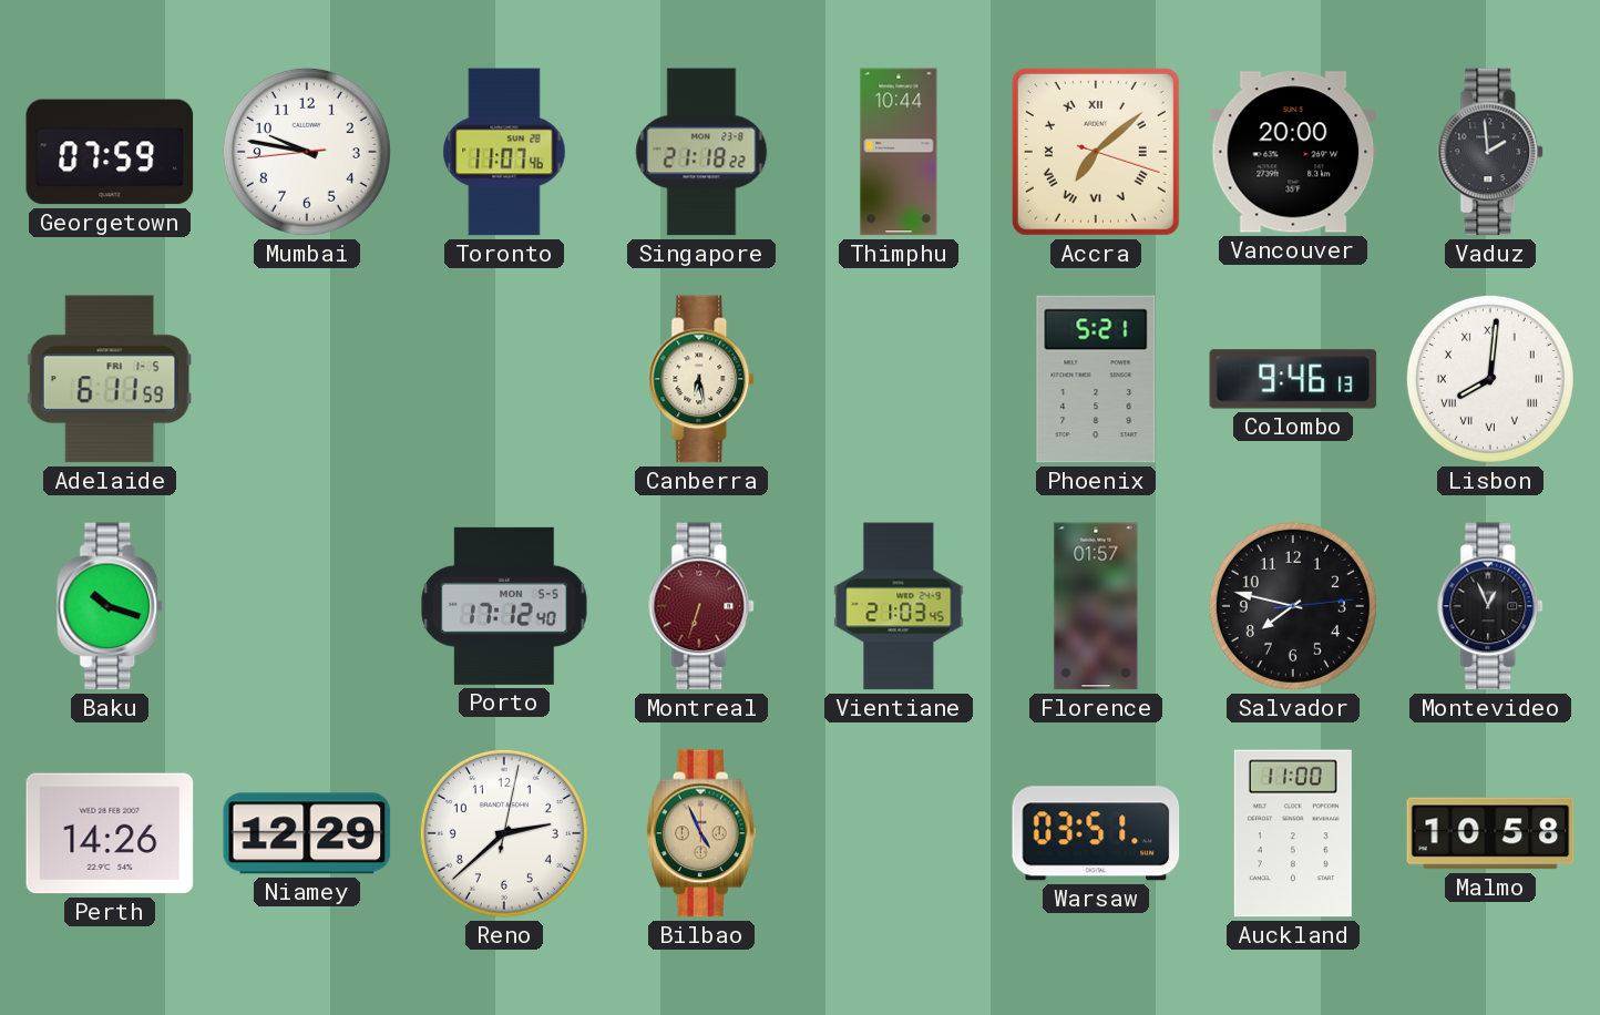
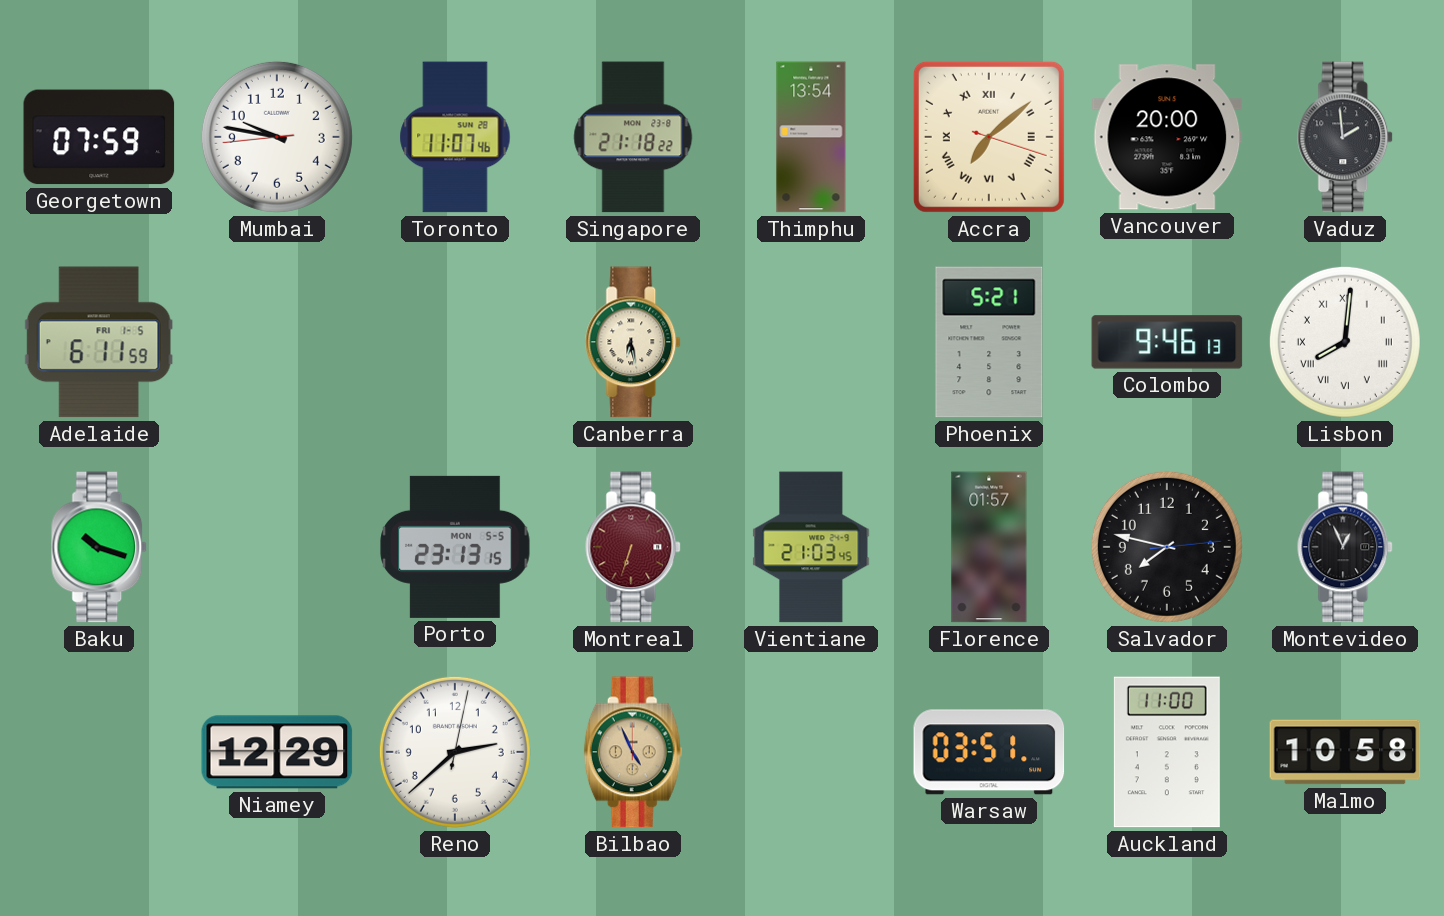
Thimphu: 10:44 -> 13:54 (811, 137)
Porto: 17:12 -> 23:13 (455, 547)
Perth: 14:26 -> none (110, 833)
